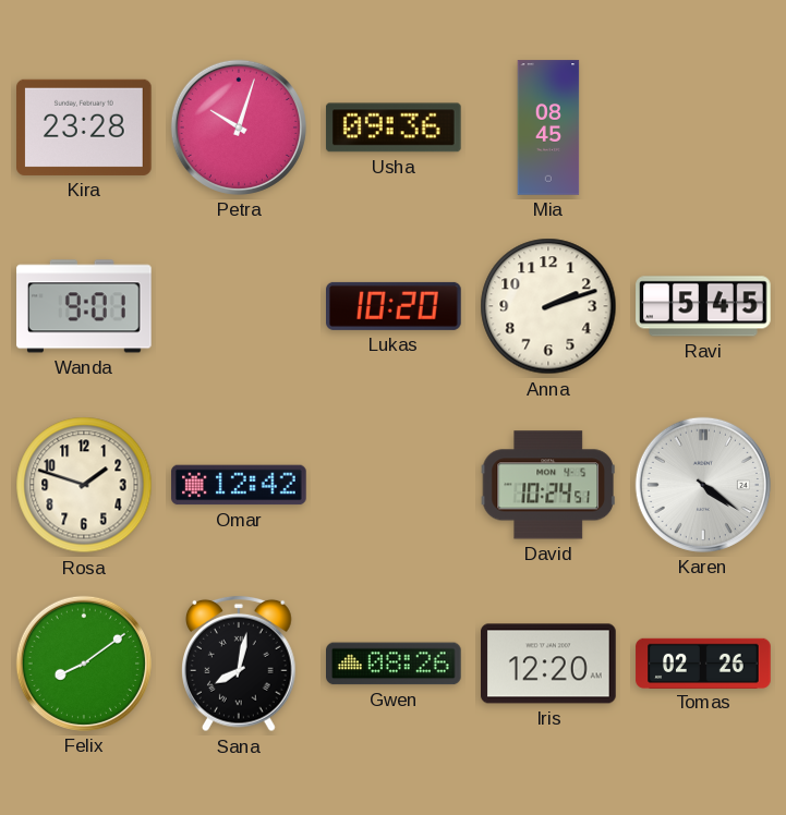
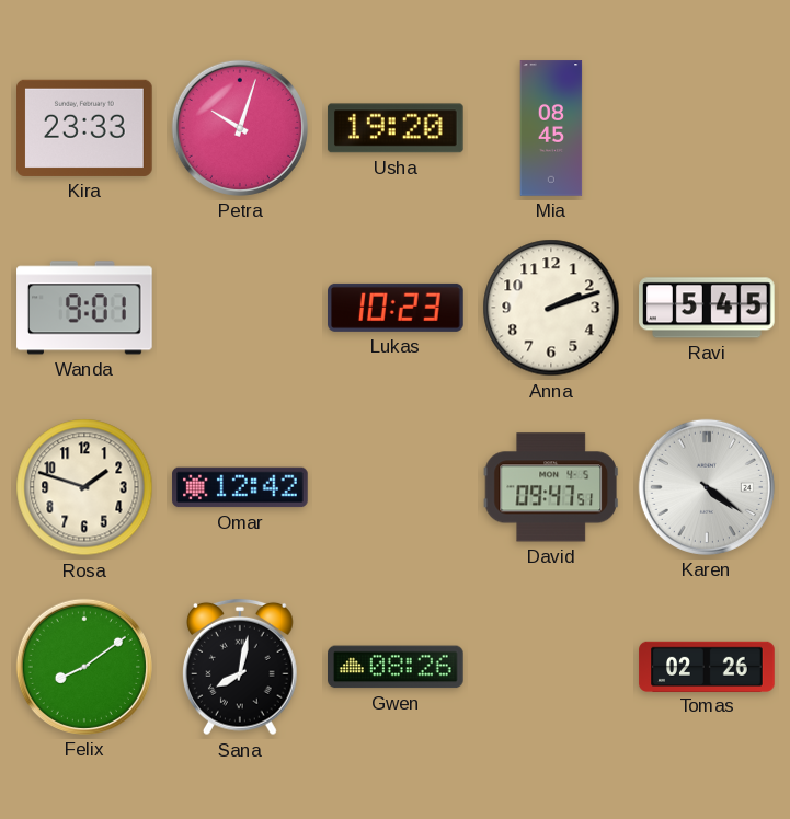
Kira: 23:28 -> 23:33 (85, 128)
Usha: 09:36 -> 19:20 (396, 128)
Lukas: 10:20 -> 10:23 (396, 308)
David: 10:24 -> 09:47 (550, 487)
Iris: 12:20 -> none (548, 664)
